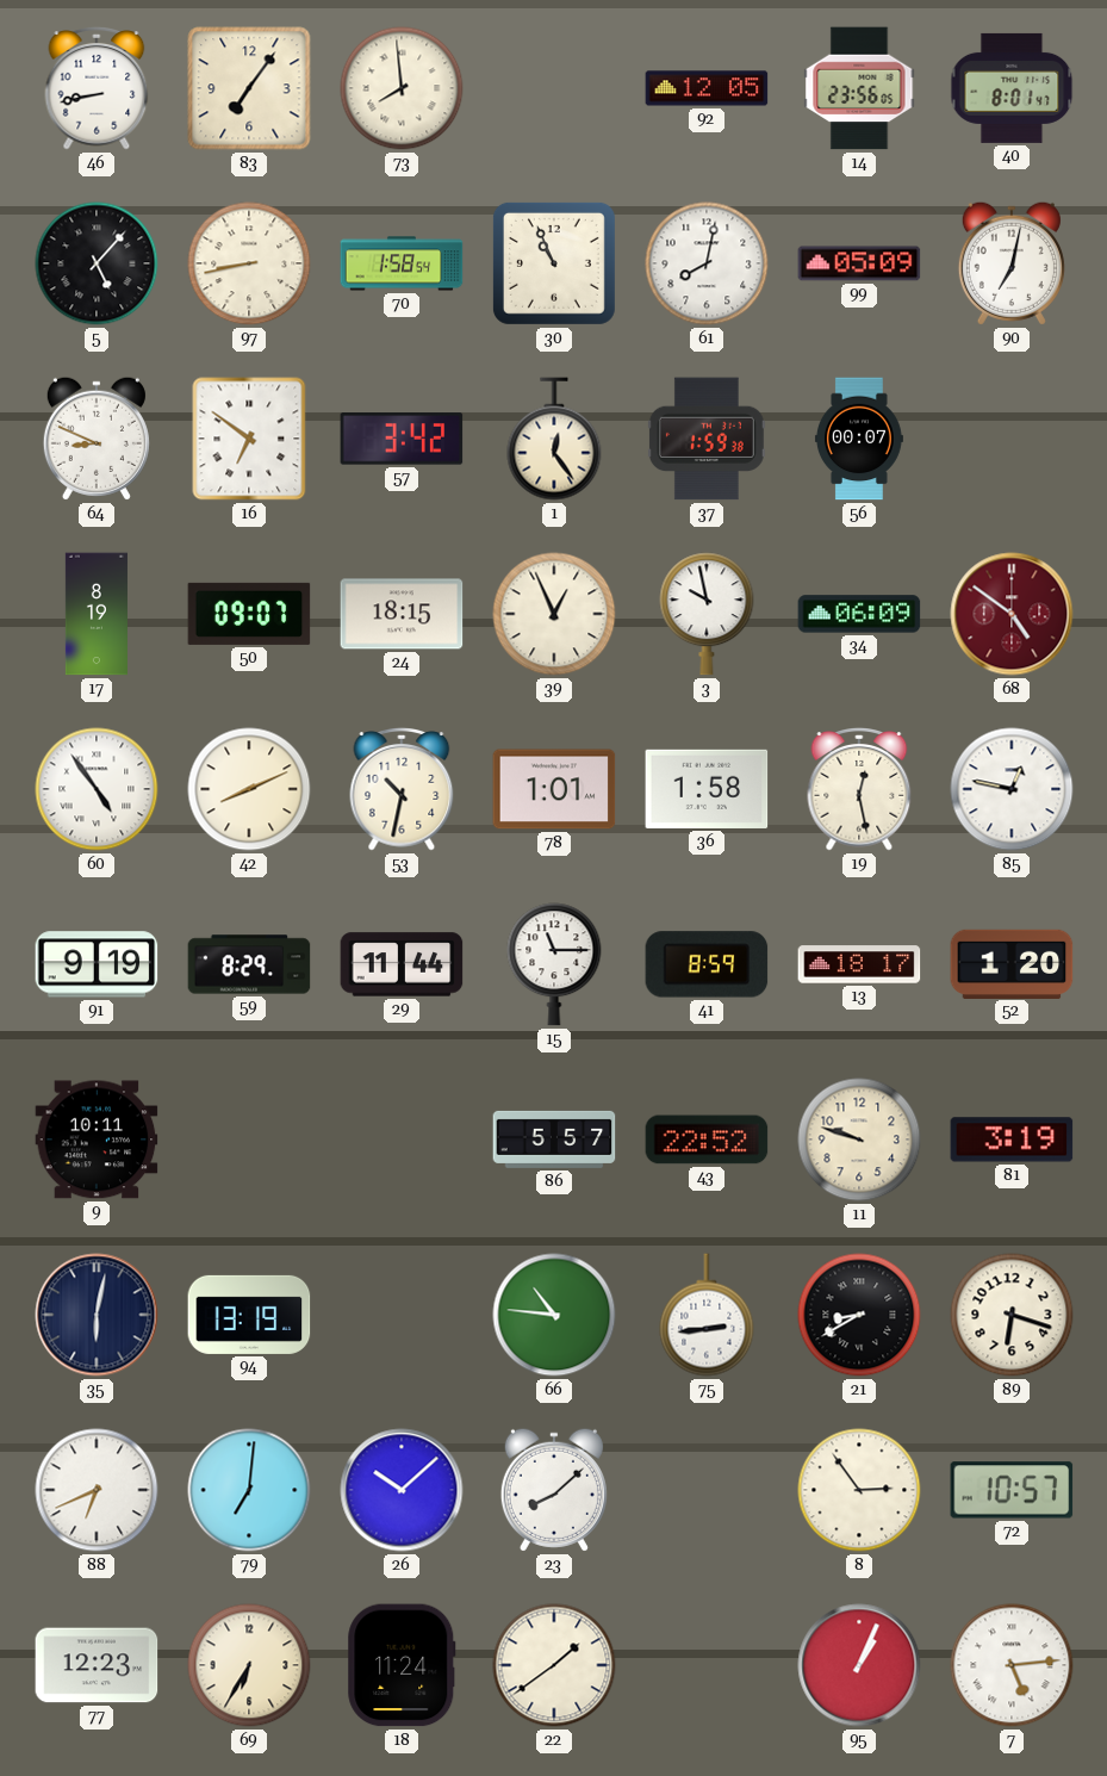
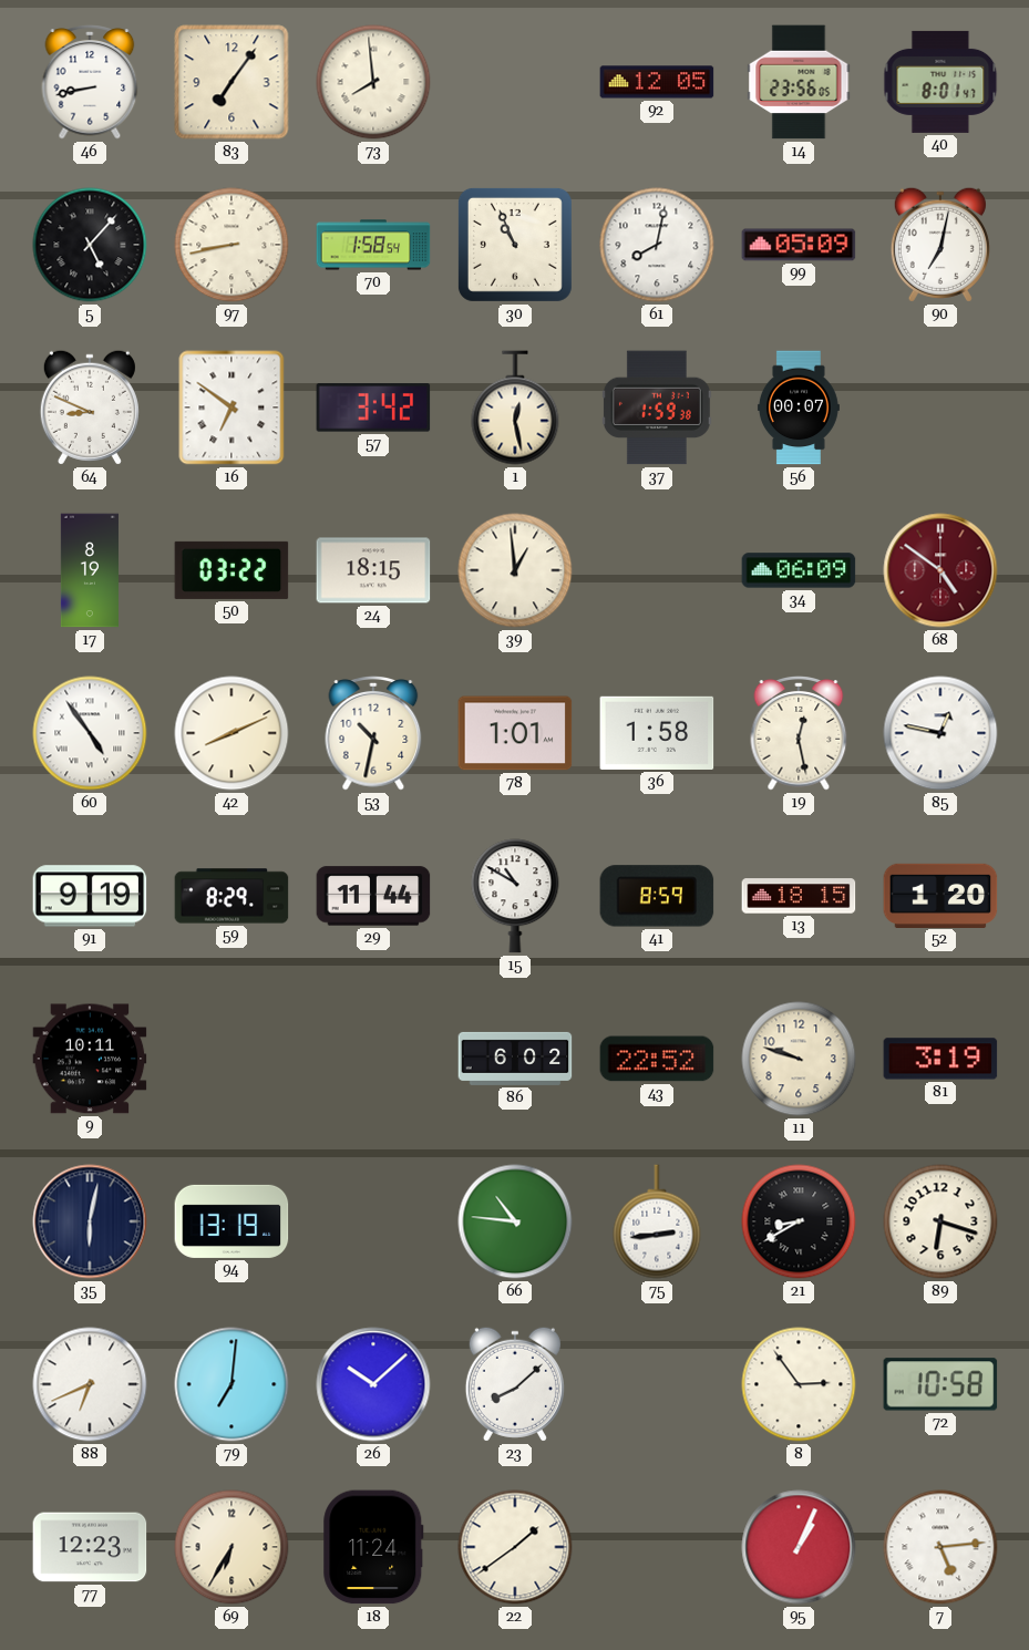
1: 12:24 -> 12:28 (515, 408)
50: 09:07 -> 03:22 (231, 570)
39: 12:56 -> 12:59 (515, 570)
3: 9:58 -> none (707, 614)
15: 11:15 -> 10:50 (515, 896)
13: 18:17 -> 18:15 (799, 896)
86: 5:57 -> 6:02 (515, 1059)
72: 10:57 -> 10:58 (940, 1384)
